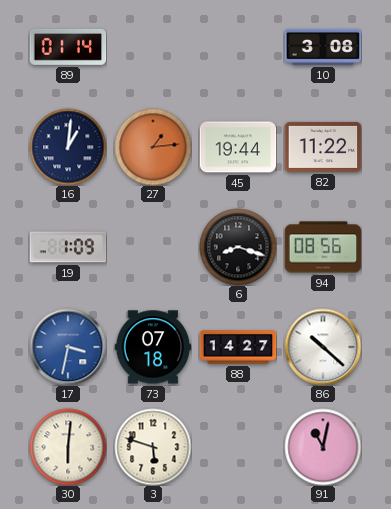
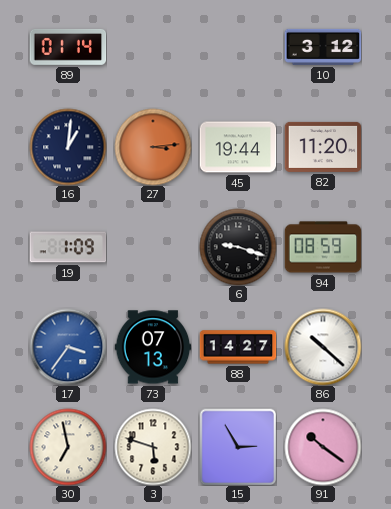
10: 3:08 -> 3:12 (323, 47)
27: 1:14 -> 3:14 (153, 147)
82: 11:22 -> 11:20 (323, 147)
6: 8:18 -> 9:18 (238, 247)
94: 08:56 -> 08:59 (323, 247)
17: 3:32 -> 3:36 (68, 347)
73: 07:18 -> 07:13 (153, 347)
30: 6:01 -> 6:58 (68, 447)
15: none -> 2:55 (238, 447)
91: 11:02 -> 10:21 (323, 447)
